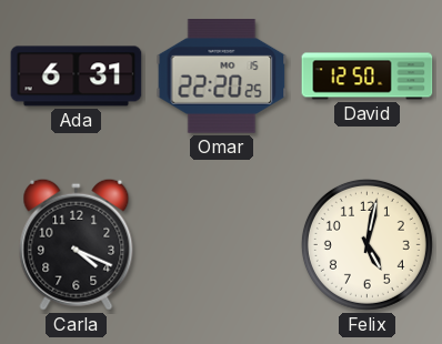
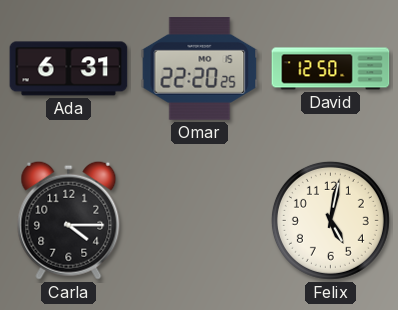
Carla: 4:19 -> 4:15 (69, 220)
